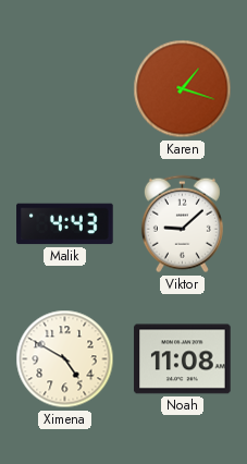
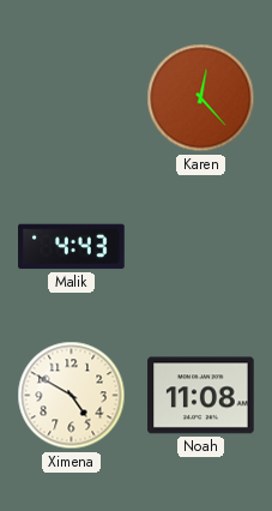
Karen: 1:18 -> 12:23 (201, 98)
Viktor: 9:08 -> none (182, 224)
